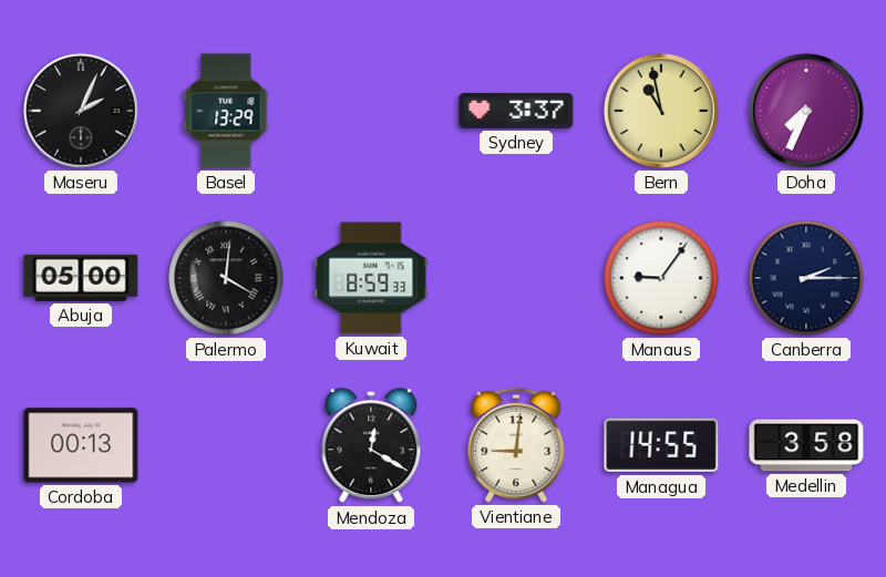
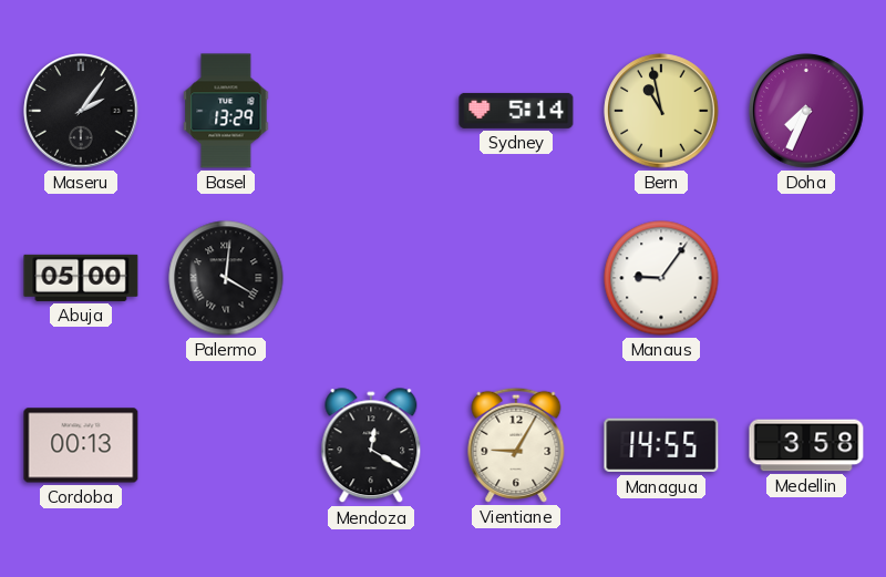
Maseru: 2:04 -> 2:06 (81, 111)
Sydney: 3:37 -> 5:14 (516, 111)
Kuwait: 8:59 -> none (371, 278)
Canberra: 2:15 -> none (806, 278)
Vientiane: 9:01 -> 9:05 (516, 445)
